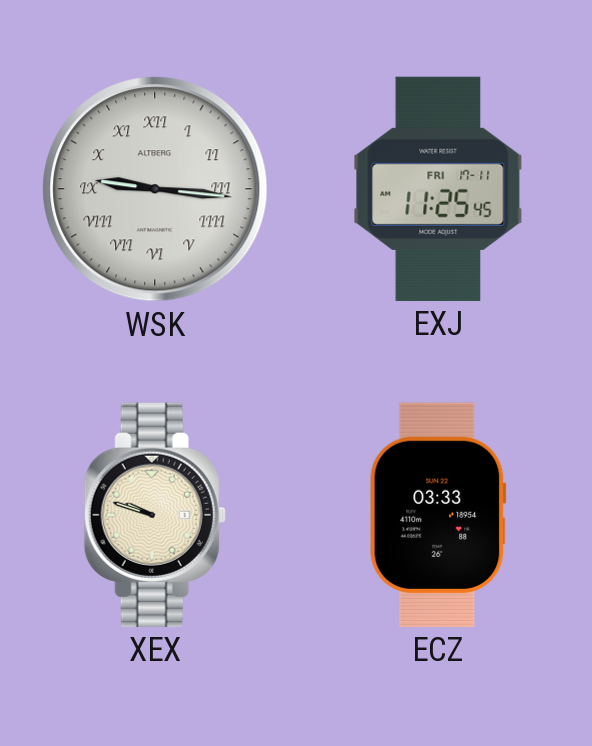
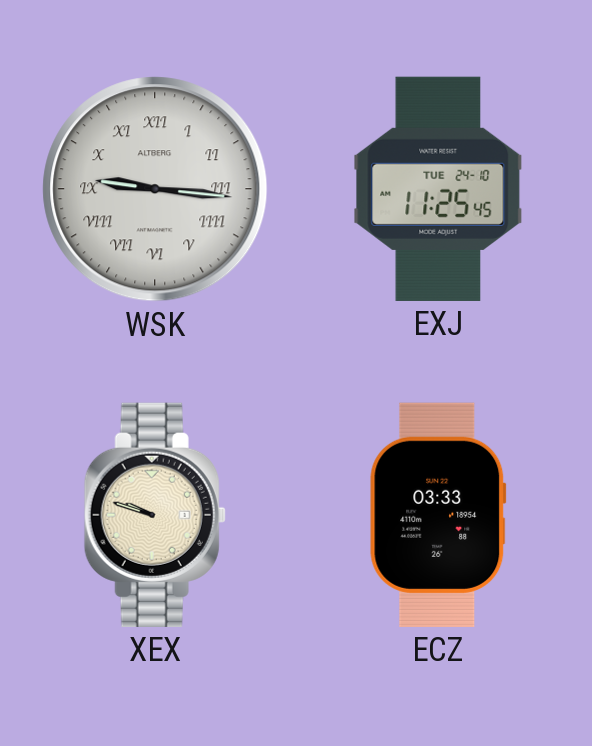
EXJ date: FRI 17-11 -> TUE 24-10 (438, 189)
